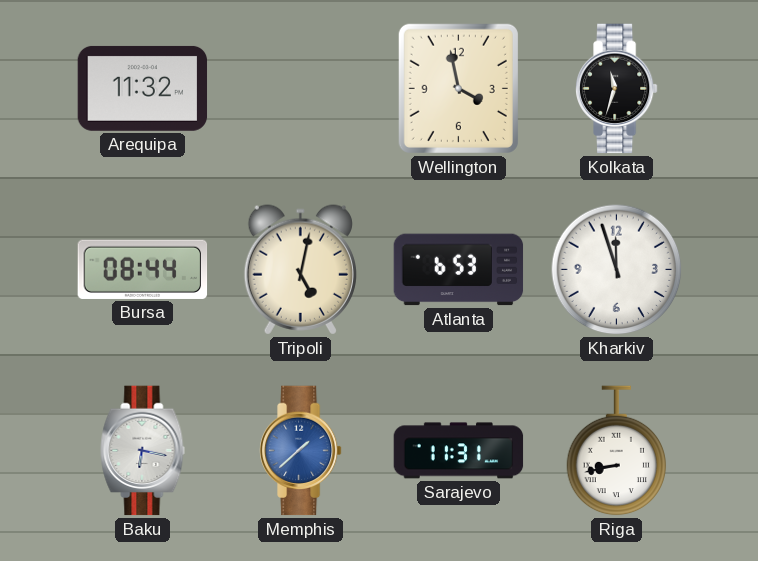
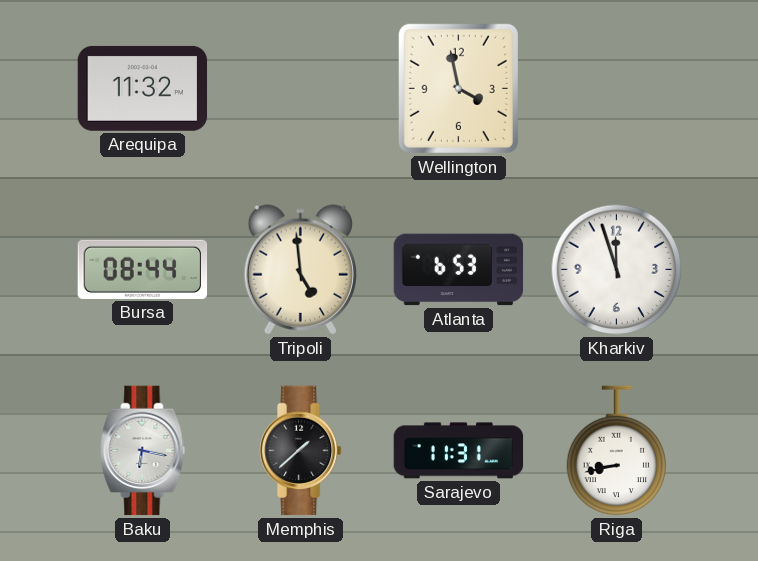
Kolkata: 11:33 -> none (617, 89)
Tripoli: 5:02 -> 4:59 (300, 270)
Memphis dial: blue -> black (301, 451)
